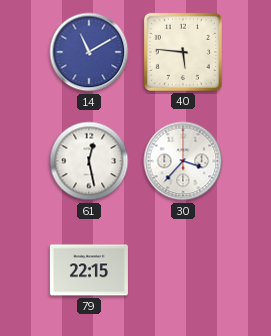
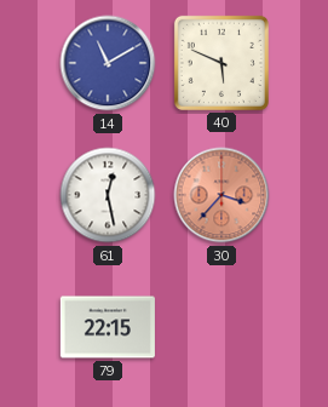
40: 5:46 -> 5:49 (221, 63)
30 dial: white -> salmon (221, 195)
